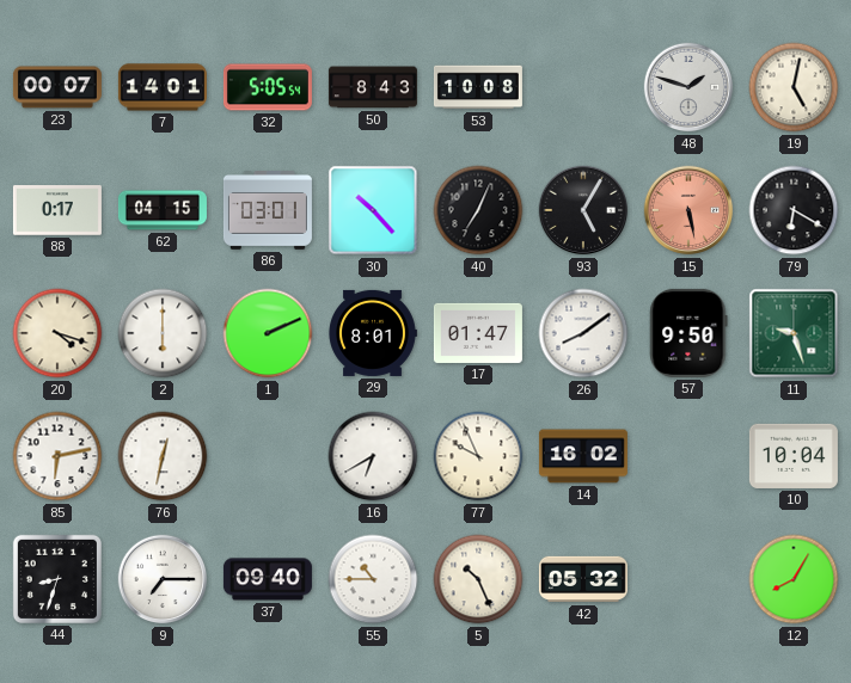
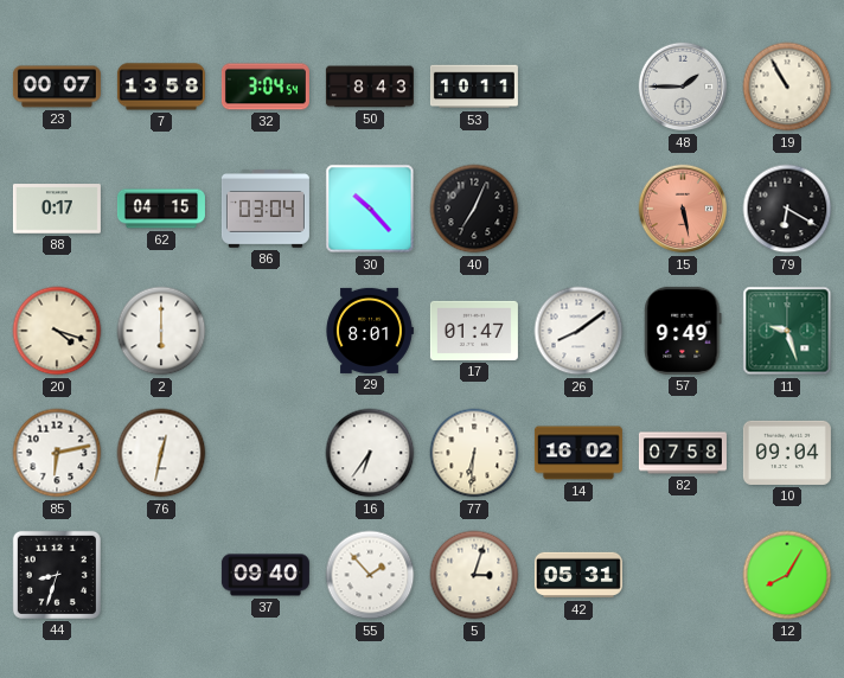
7: 14:01 -> 13:58 (161, 87)
32: 5:05 -> 3:04 (266, 87)
53: 10:08 -> 10:11 (474, 87)
48: 1:48 -> 1:45 (683, 87)
19: 5:02 -> 10:55 (787, 87)
86: 03:01 -> 03:04 (266, 210)
93: 5:05 -> none (583, 210)
1: 2:11 -> none (268, 333)
57: 9:50 -> 9:49 (683, 331)
16: 6:40 -> 6:36 (370, 453)
77: 9:56 -> 6:31 (474, 453)
82: none -> 07:58 (683, 453)
10: 10:04 -> 09:04 (787, 453)
9: 7:15 -> none (163, 579)
55: 10:45 -> 1:53 (370, 575)
5: 10:26 -> 3:03 (474, 575)
42: 05:32 -> 05:31 (578, 575)
